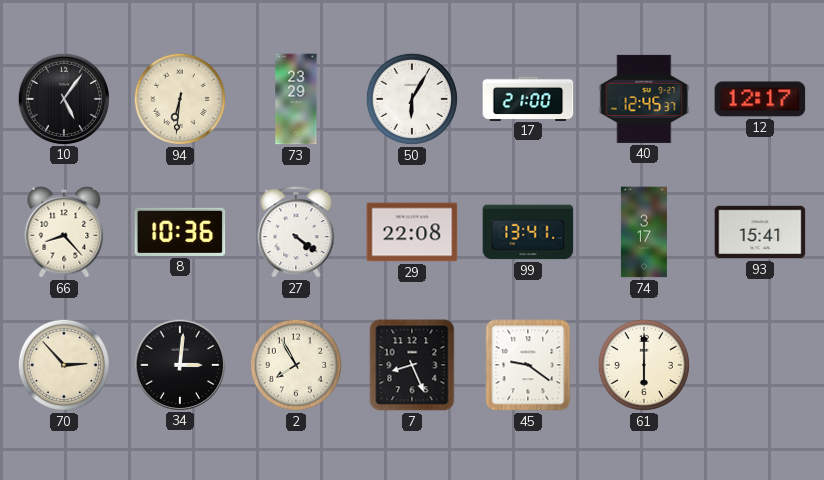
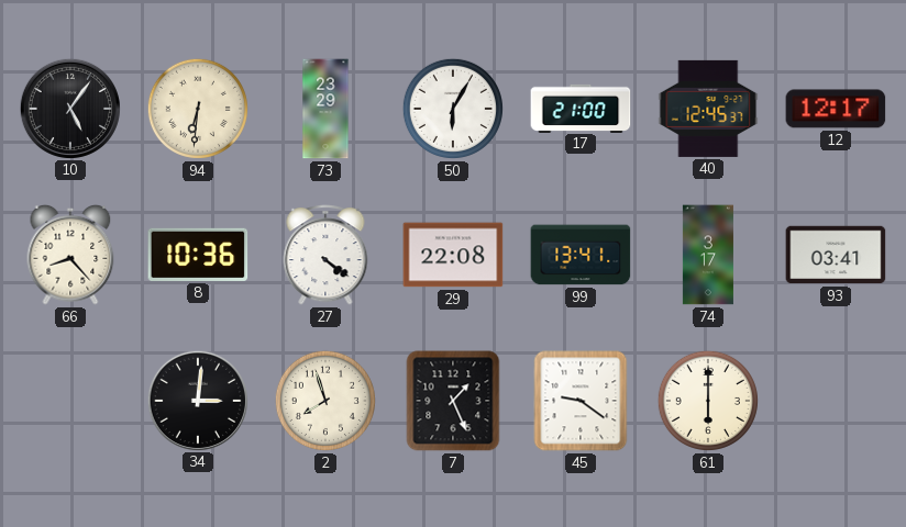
93: 15:41 -> 03:41 (836, 255)
70: 2:53 -> none (64, 365)
2: 7:55 -> 7:57 (325, 401)
7: 8:26 -> 1:26 (453, 401)
